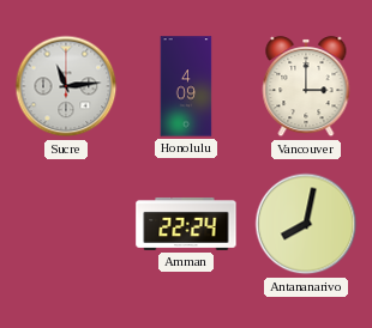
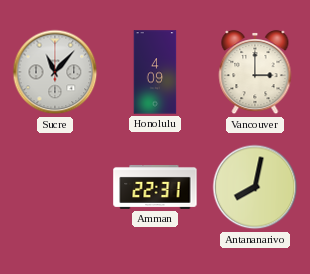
Sucre: 11:14 -> 11:07 (55, 72)
Amman: 22:24 -> 22:31 (155, 187)
